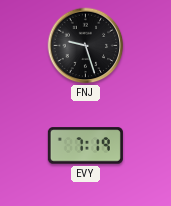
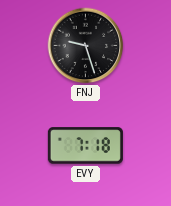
EVY: 7:19 -> 7:18 (85, 146)
